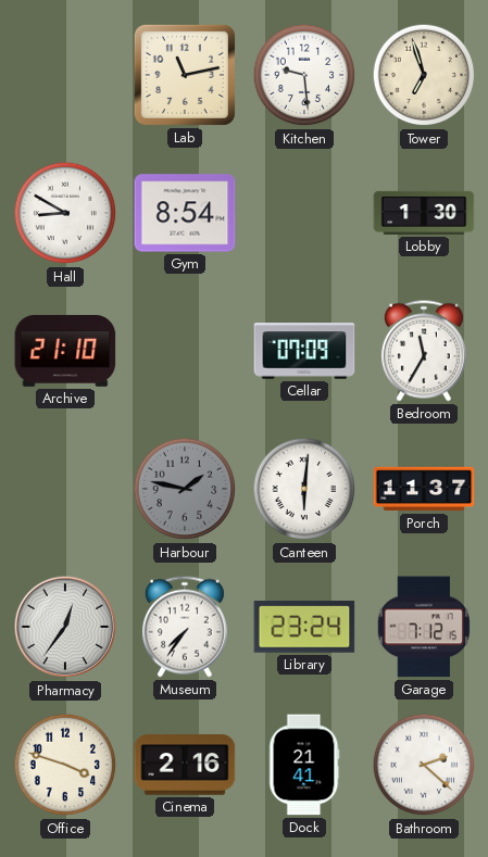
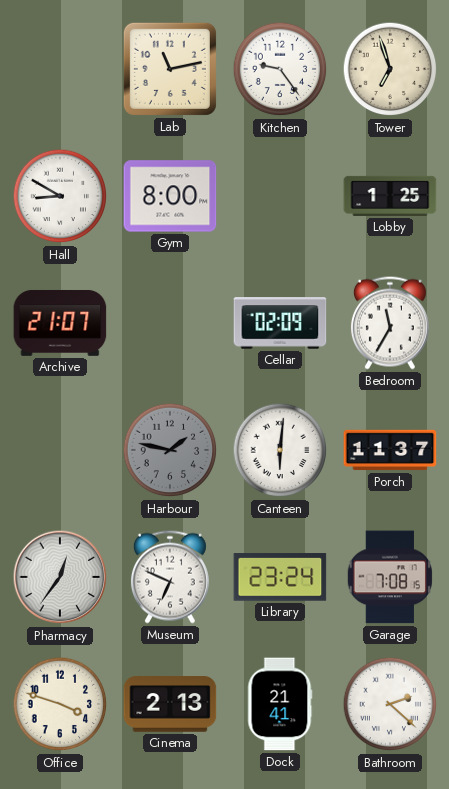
Kitchen: 9:29 -> 9:24 (280, 69)
Gym: 8:54 -> 8:00 (170, 196)
Lobby: 1:30 -> 1:25 (390, 196)
Archive: 21:10 -> 21:07 (60, 323)
Cellar: 07:09 -> 02:09 (280, 323)
Museum: 7:36 -> 6:49 (170, 577)
Garage: 7:12 -> 7:08 (389, 577)
Cinema: 2:16 -> 2:13 (170, 704)
